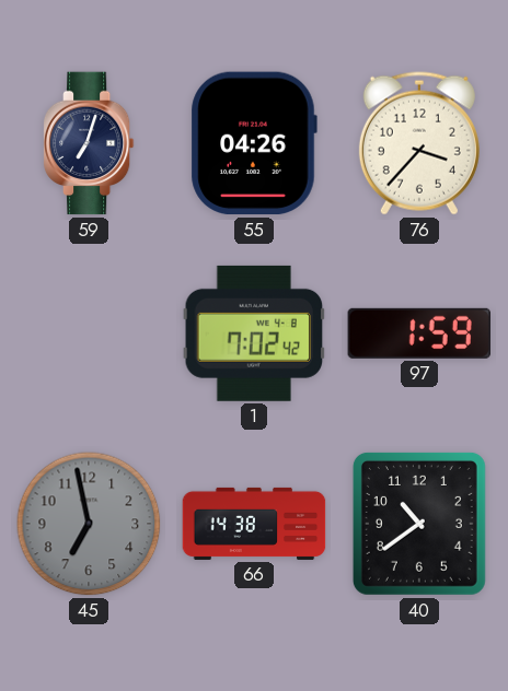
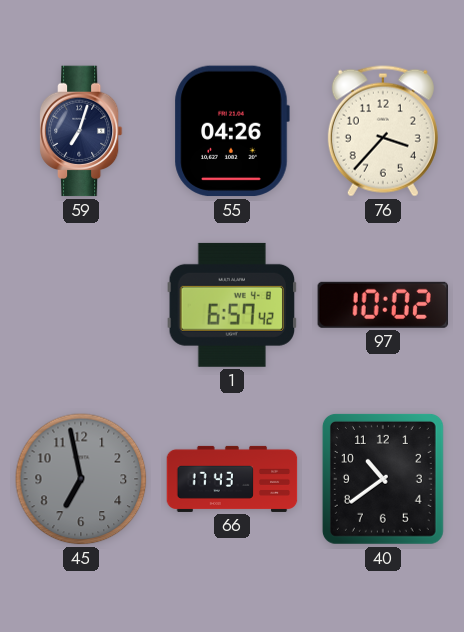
1: 7:02 -> 6:57 (232, 305)
97: 1:59 -> 10:02 (382, 305)
66: 14:38 -> 17:43 (232, 479)
